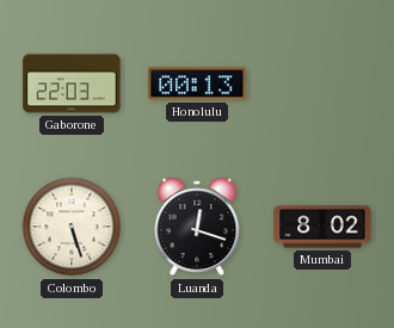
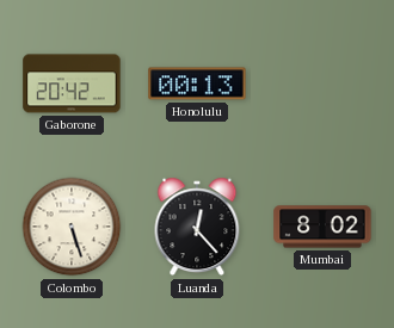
Gaborone: 22:03 -> 20:42 (72, 83)
Luanda: 12:18 -> 12:23 (197, 227)
